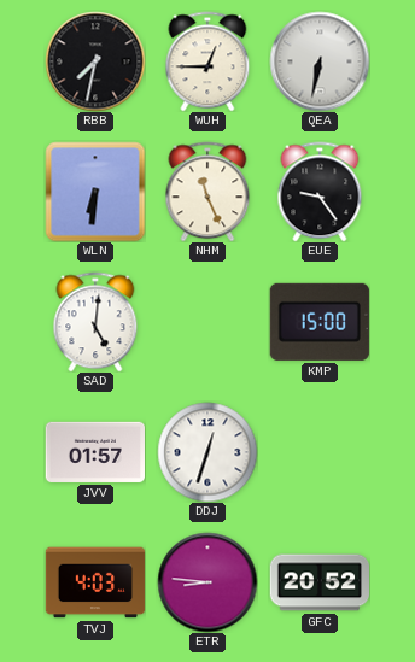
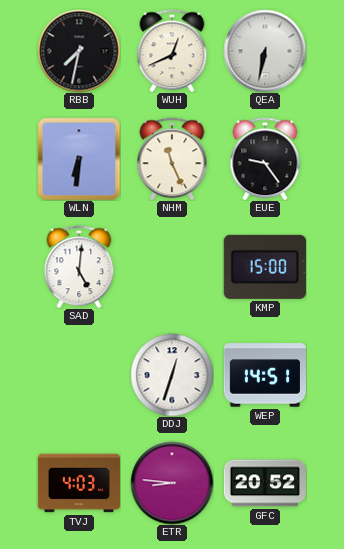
WUH: 12:45 -> 12:41 (172, 51)
JVV: 01:57 -> none (94, 452)
WEP: none -> 14:51 (264, 375)
